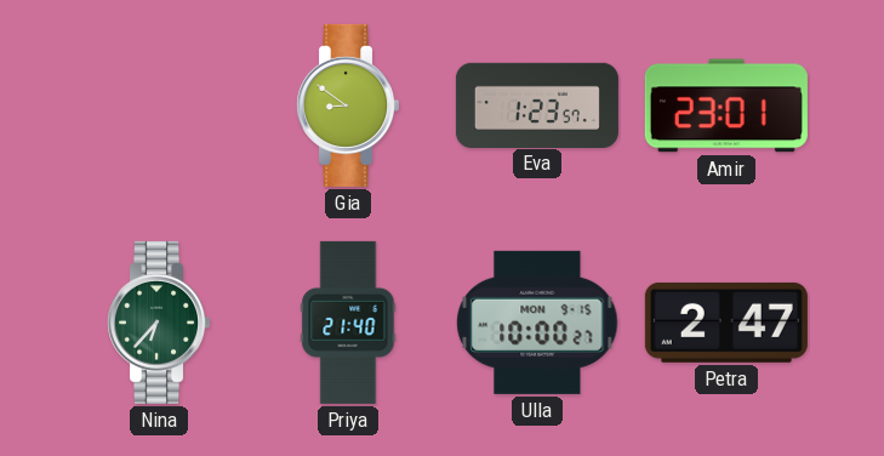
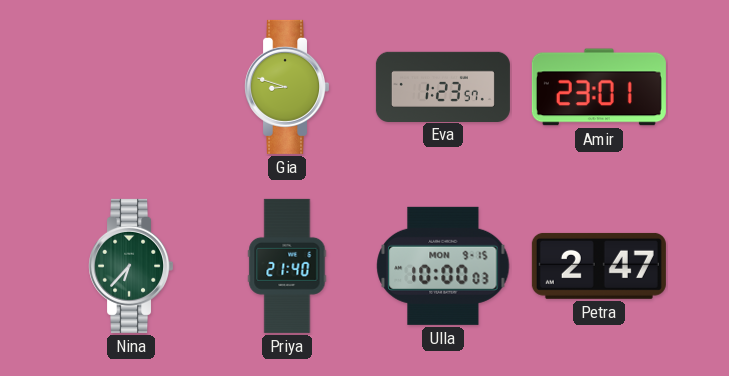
Gia: 8:51 -> 8:48 (287, 87)
Ulla: 10:00:27 -> 10:00:03 (443, 266)
